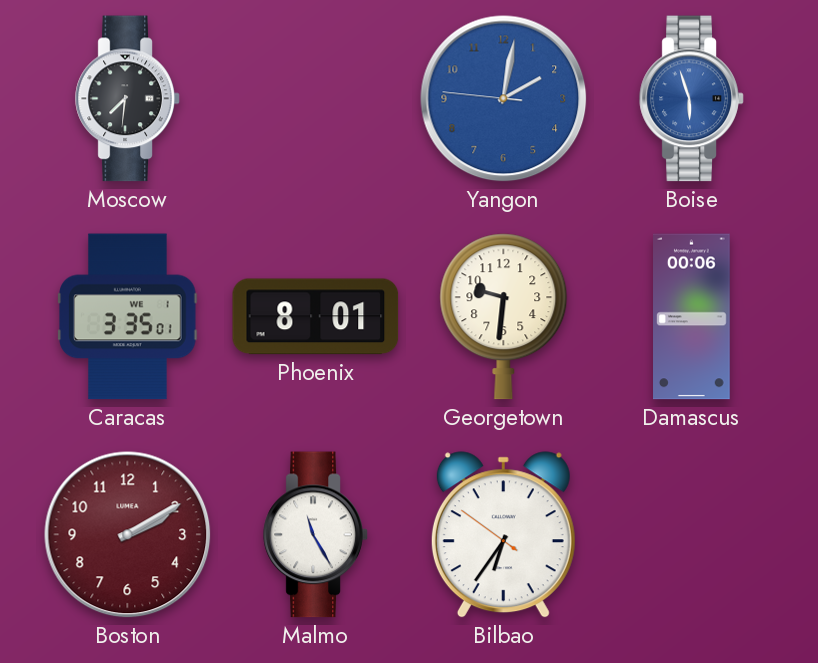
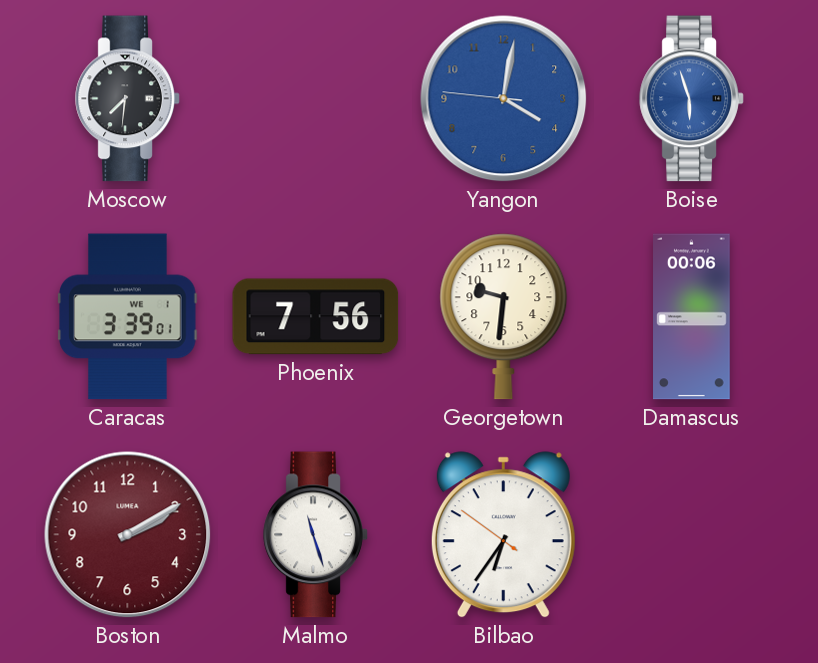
Yangon: 2:01 -> 4:01 (504, 99)
Caracas: 3:35 -> 3:39 (128, 317)
Phoenix: 8:01 -> 7:56 (316, 317)
Malmo: 11:25 -> 11:27 (316, 535)
